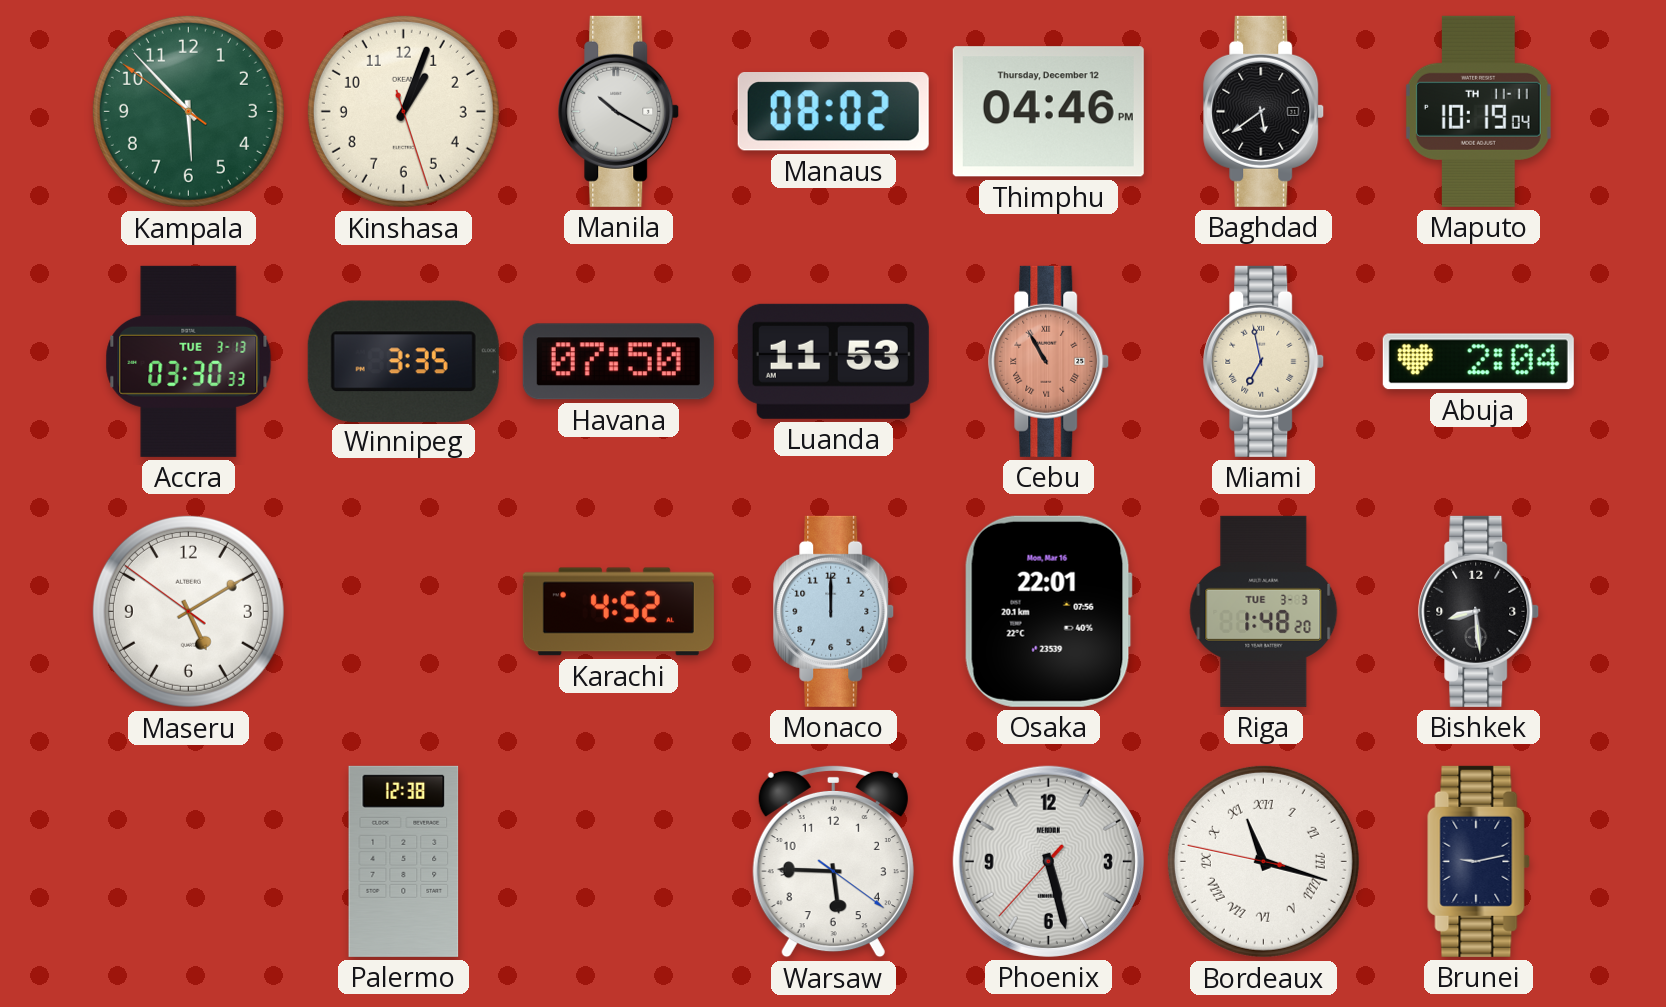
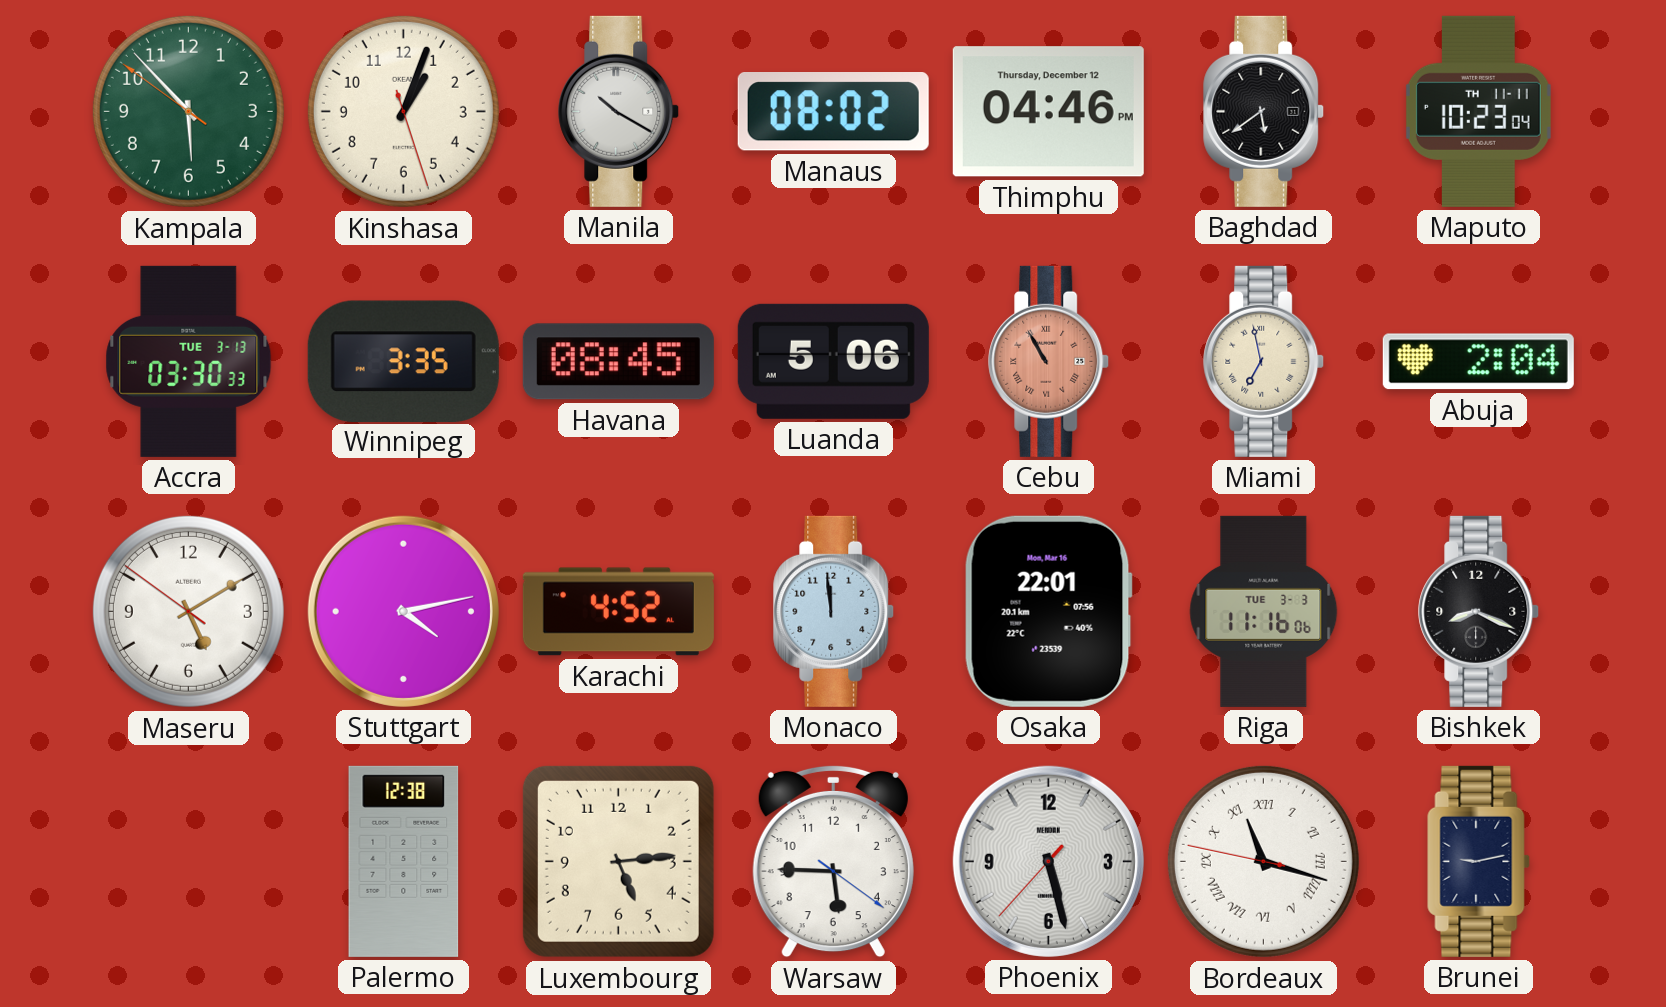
Maputo: 10:19 -> 10:23 (1478, 111)
Havana: 07:50 -> 08:45 (618, 362)
Luanda: 11:53 -> 5:06 (833, 361)
Stuttgart: none -> 4:13 (403, 611)
Monaco: 12:00 -> 11:59 (834, 611)
Riga: 1:48 -> 11:16 (1264, 611)
Bishkek: 8:29 -> 8:19 (1479, 611)
Luxembourg: none -> 5:14 (618, 861)
